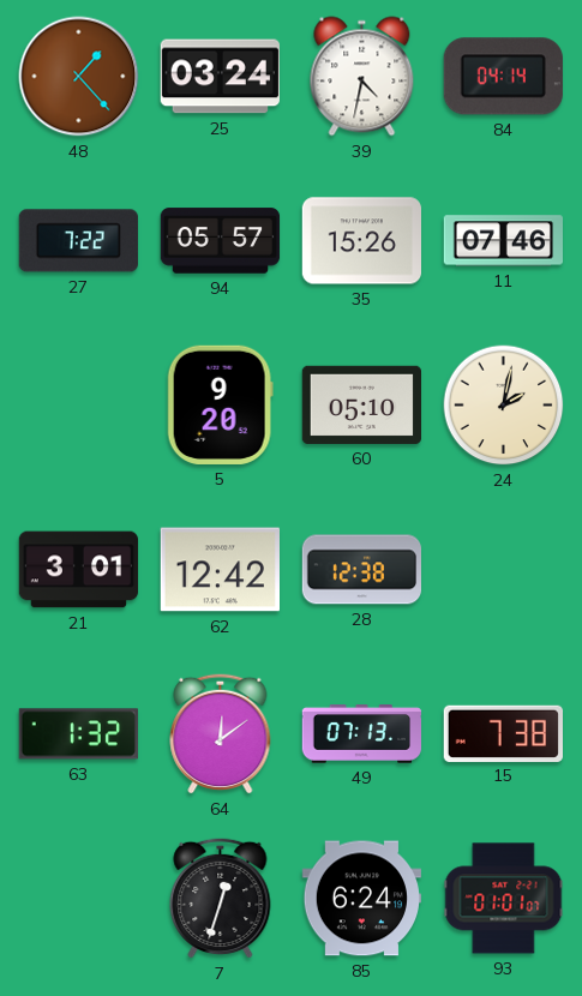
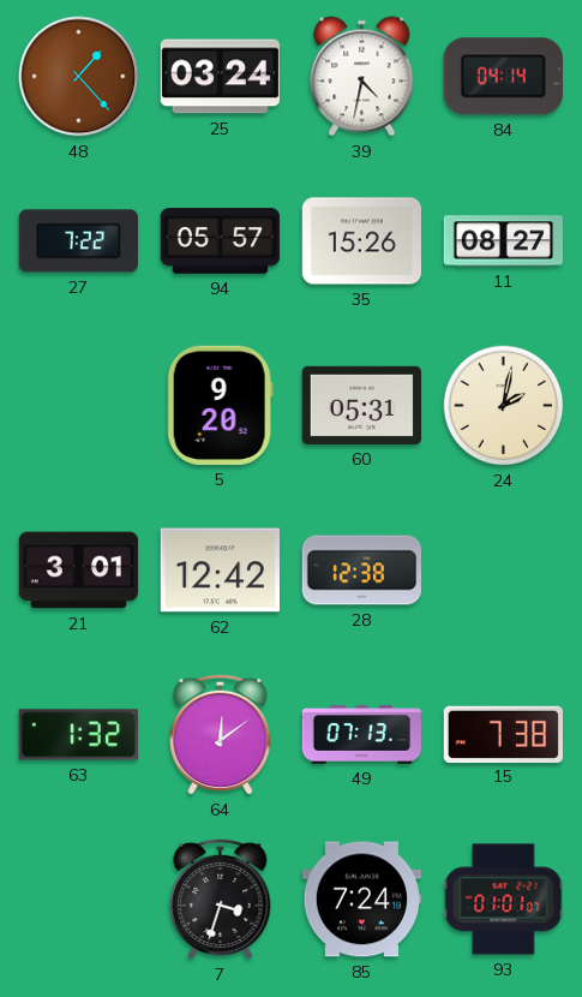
11: 07:46 -> 08:27 (503, 241)
60: 05:10 -> 05:31 (361, 405)
7: 12:33 -> 3:33 (221, 899)
85: 6:24 -> 7:24 (361, 900)
